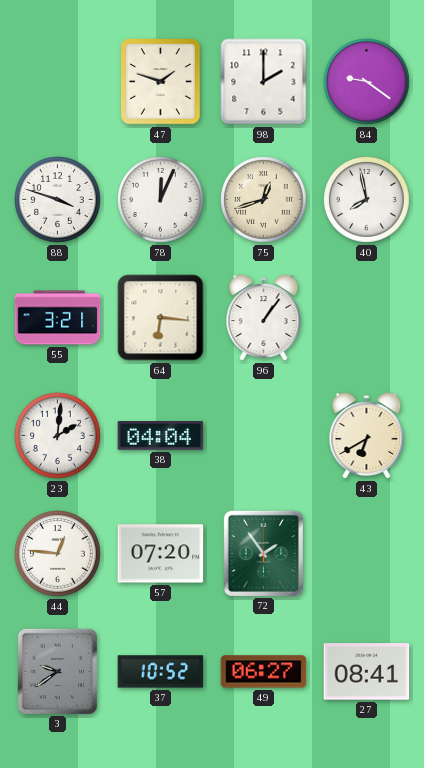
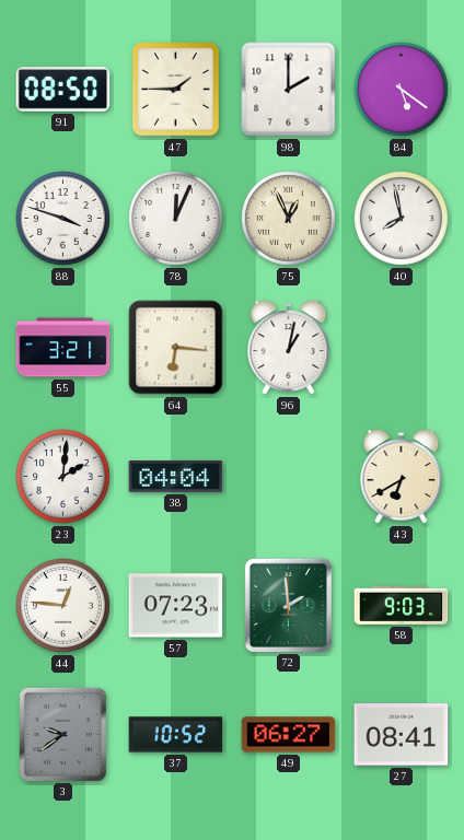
91: none -> 08:50 (63, 90)
47: 1:48 -> 1:45 (176, 90)
84: 9:21 -> 5:21 (402, 90)
75: 12:42 -> 12:56 (289, 219)
96: 1:06 -> 1:02 (289, 348)
57: 07:20 -> 07:23 (176, 606)
72: 1:54 -> 1:59 (288, 605)
58: none -> 9:03 (402, 605)
